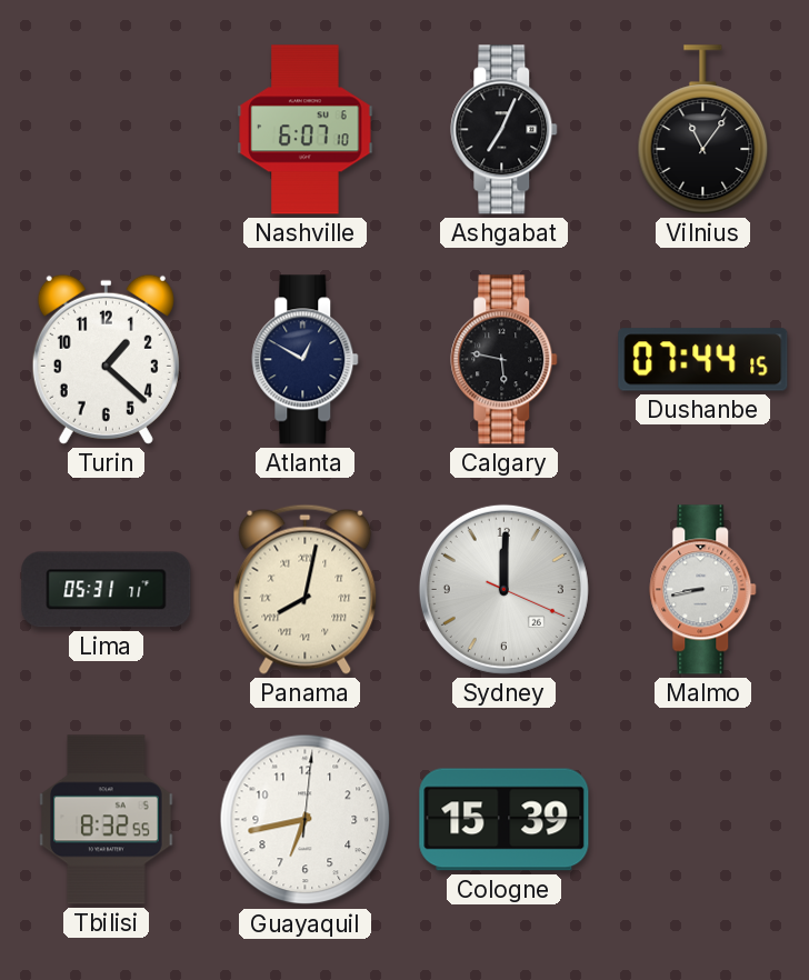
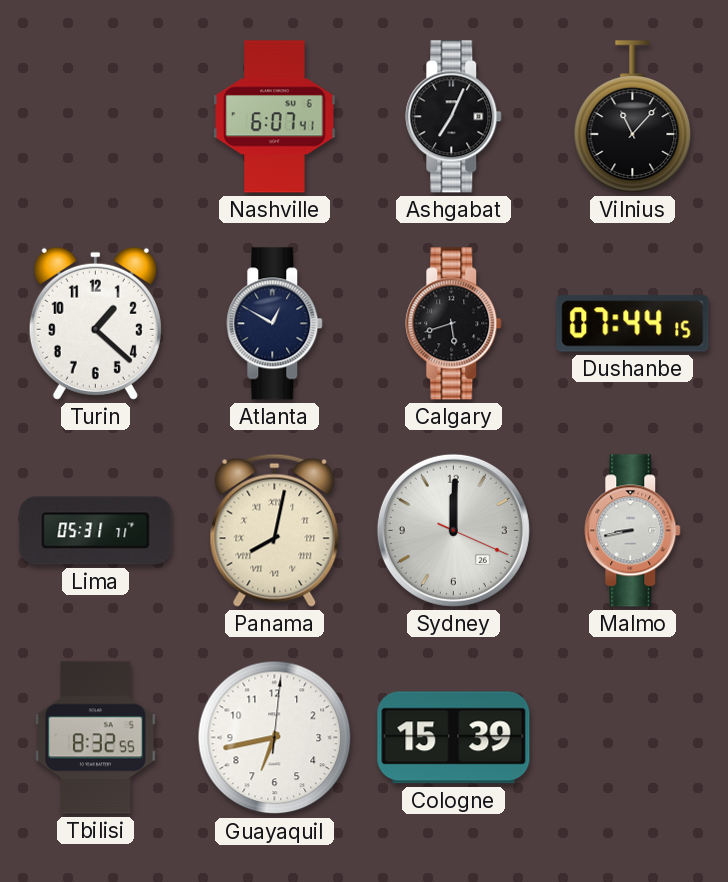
Nashville: 6:07:10 -> 6:07:41 (275, 117)
Vilnius: 11:06 -> 11:07 (633, 117)
Calgary: 5:47 -> 5:42 (454, 324)
